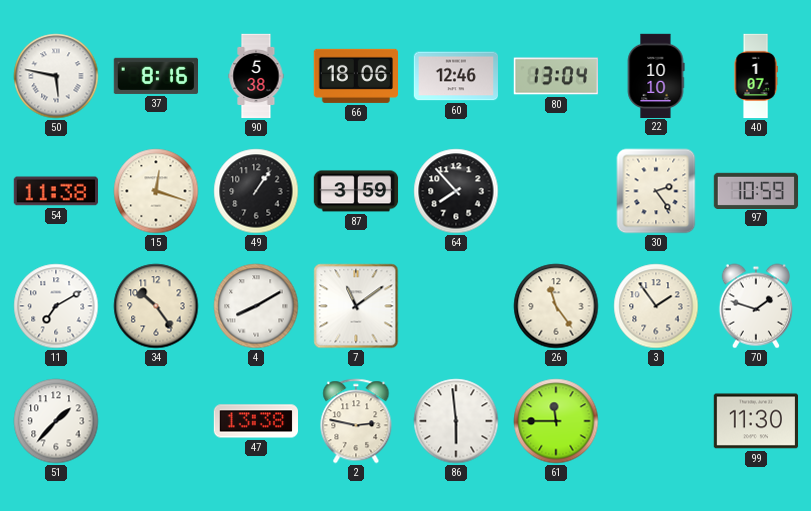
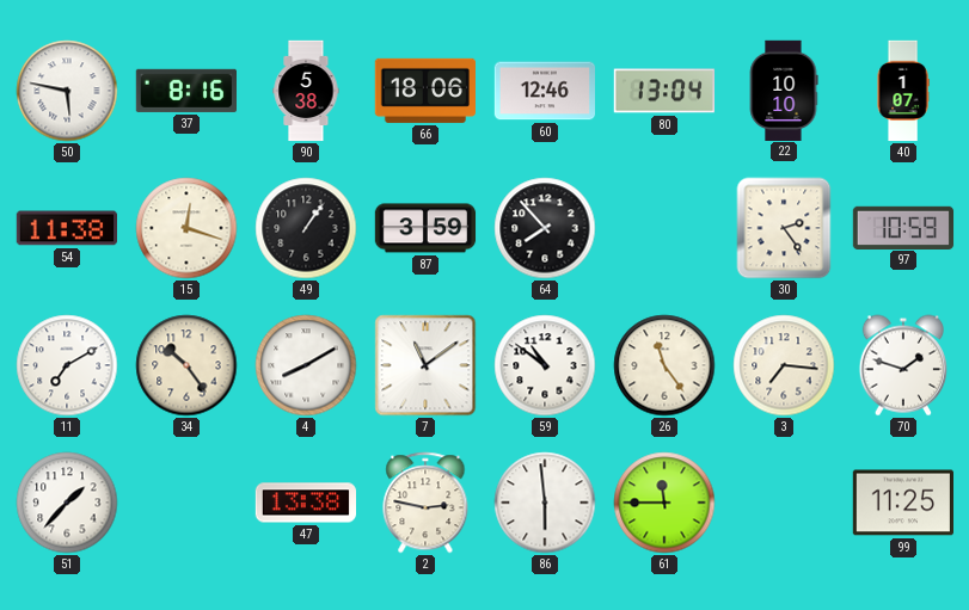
59: none -> 10:51 (545, 365)
3: 1:54 -> 7:16 (784, 365)
99: 11:30 -> 11:25 (902, 503)
